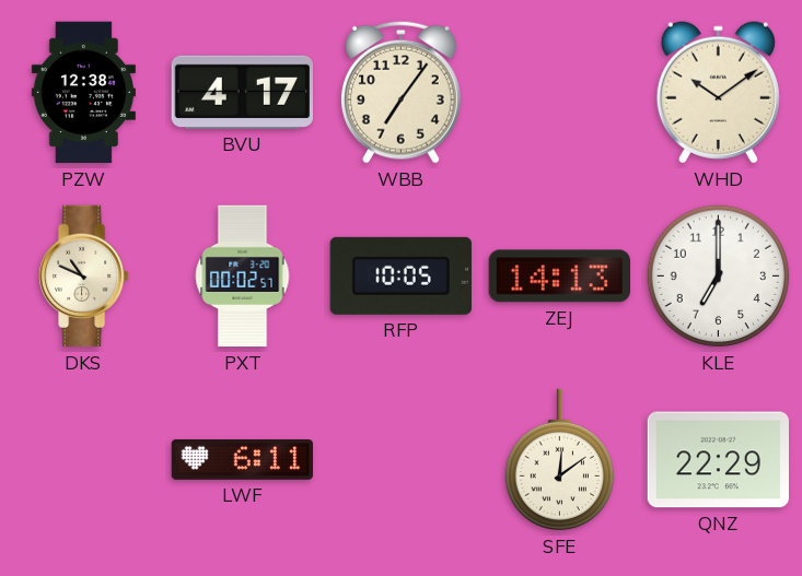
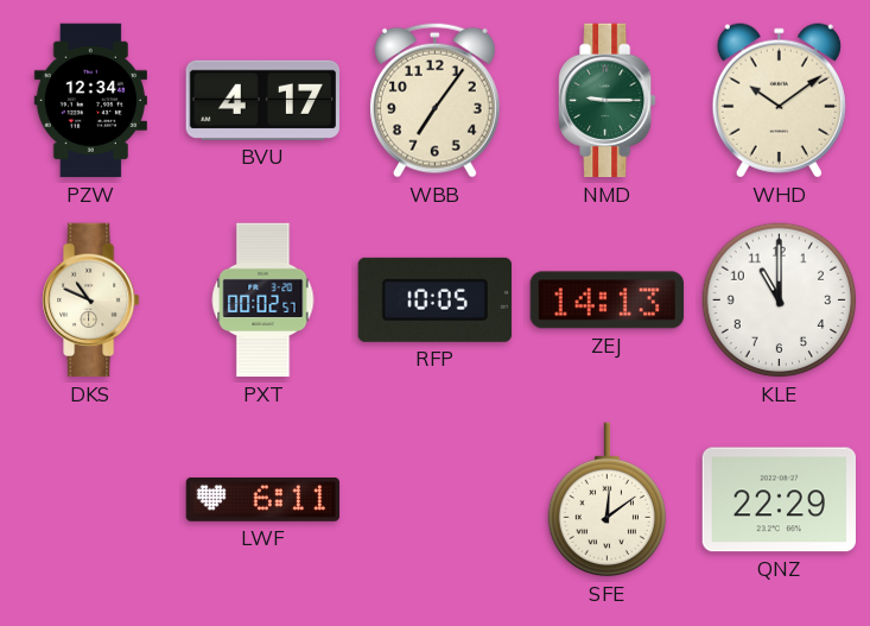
PZW: 12:38 -> 12:34 (90, 101)
NMD: none -> 9:15 (608, 101)
KLE: 7:00 -> 11:00 (780, 301)
